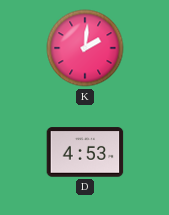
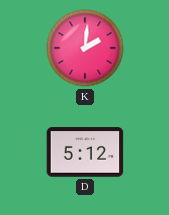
D: 4:53 -> 5:12 (85, 152)
